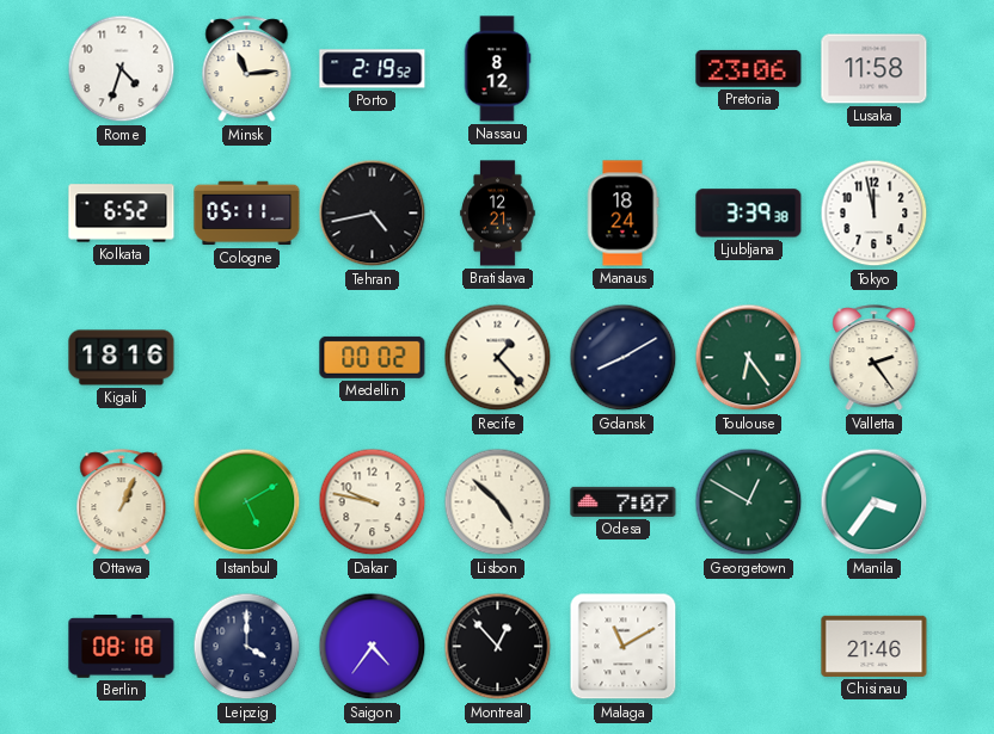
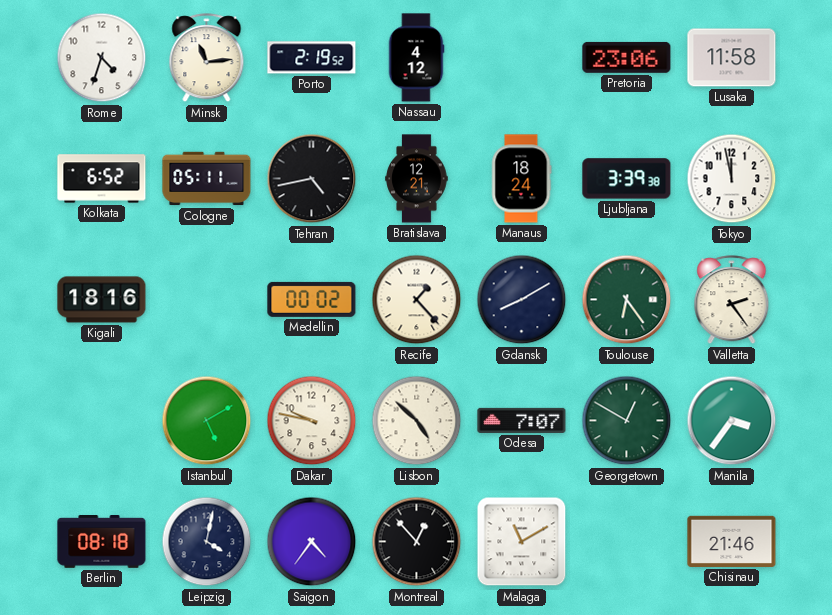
Nassau: 8:12 -> 4:12 (416, 58)
Ottawa: 1:04 -> none (122, 502)
Leipzig: 4:00 -> 4:02 (207, 542)
